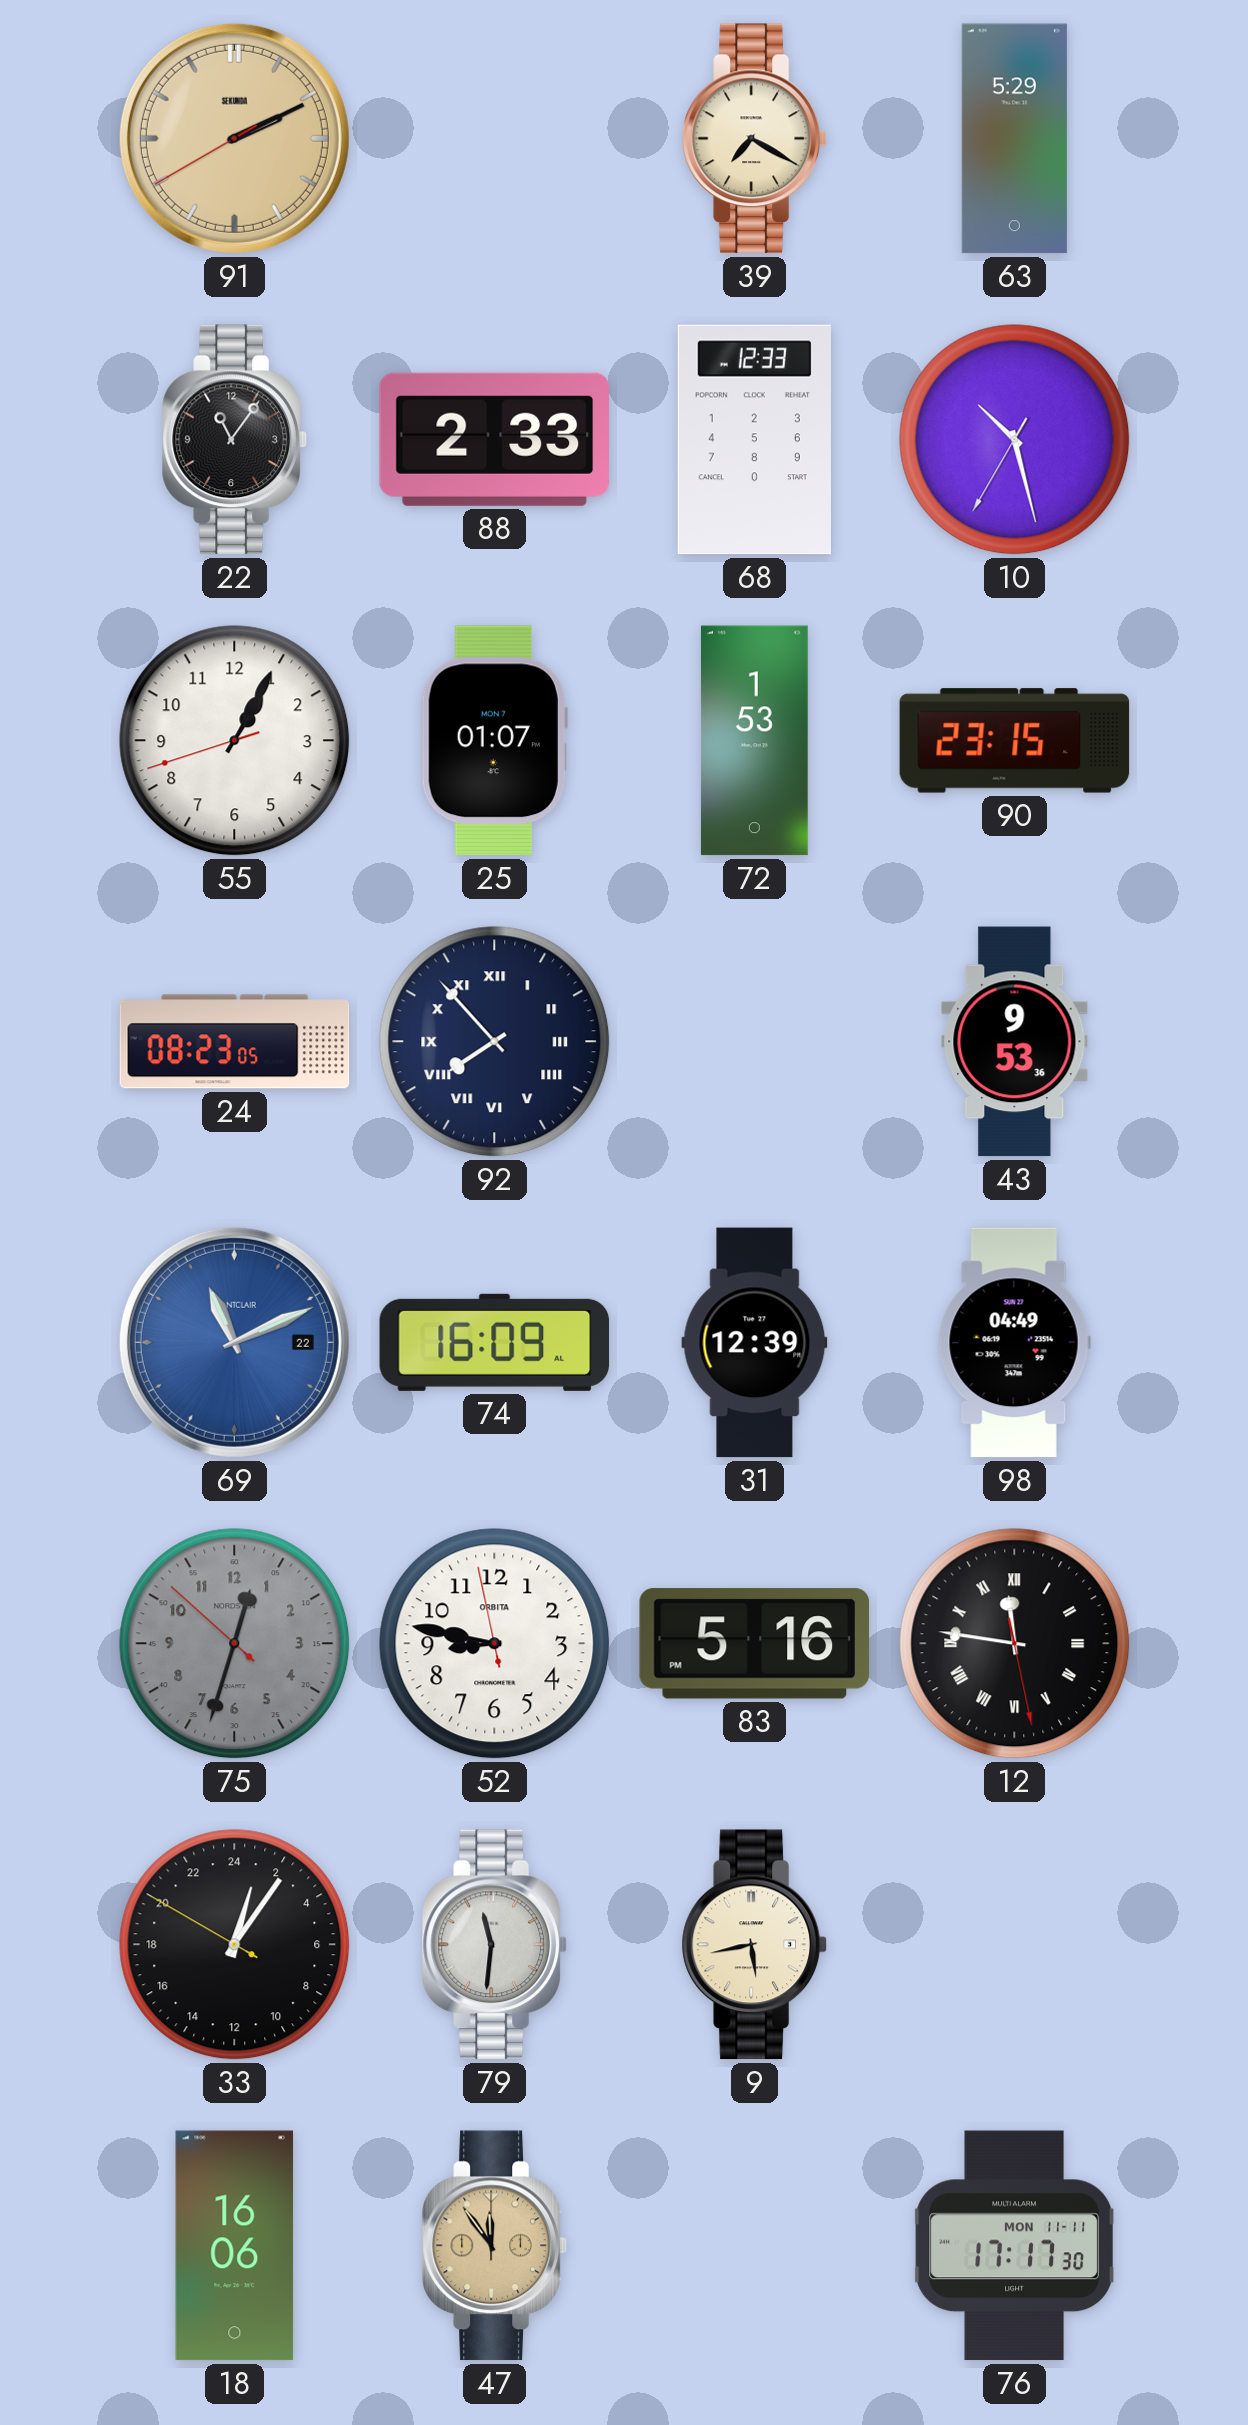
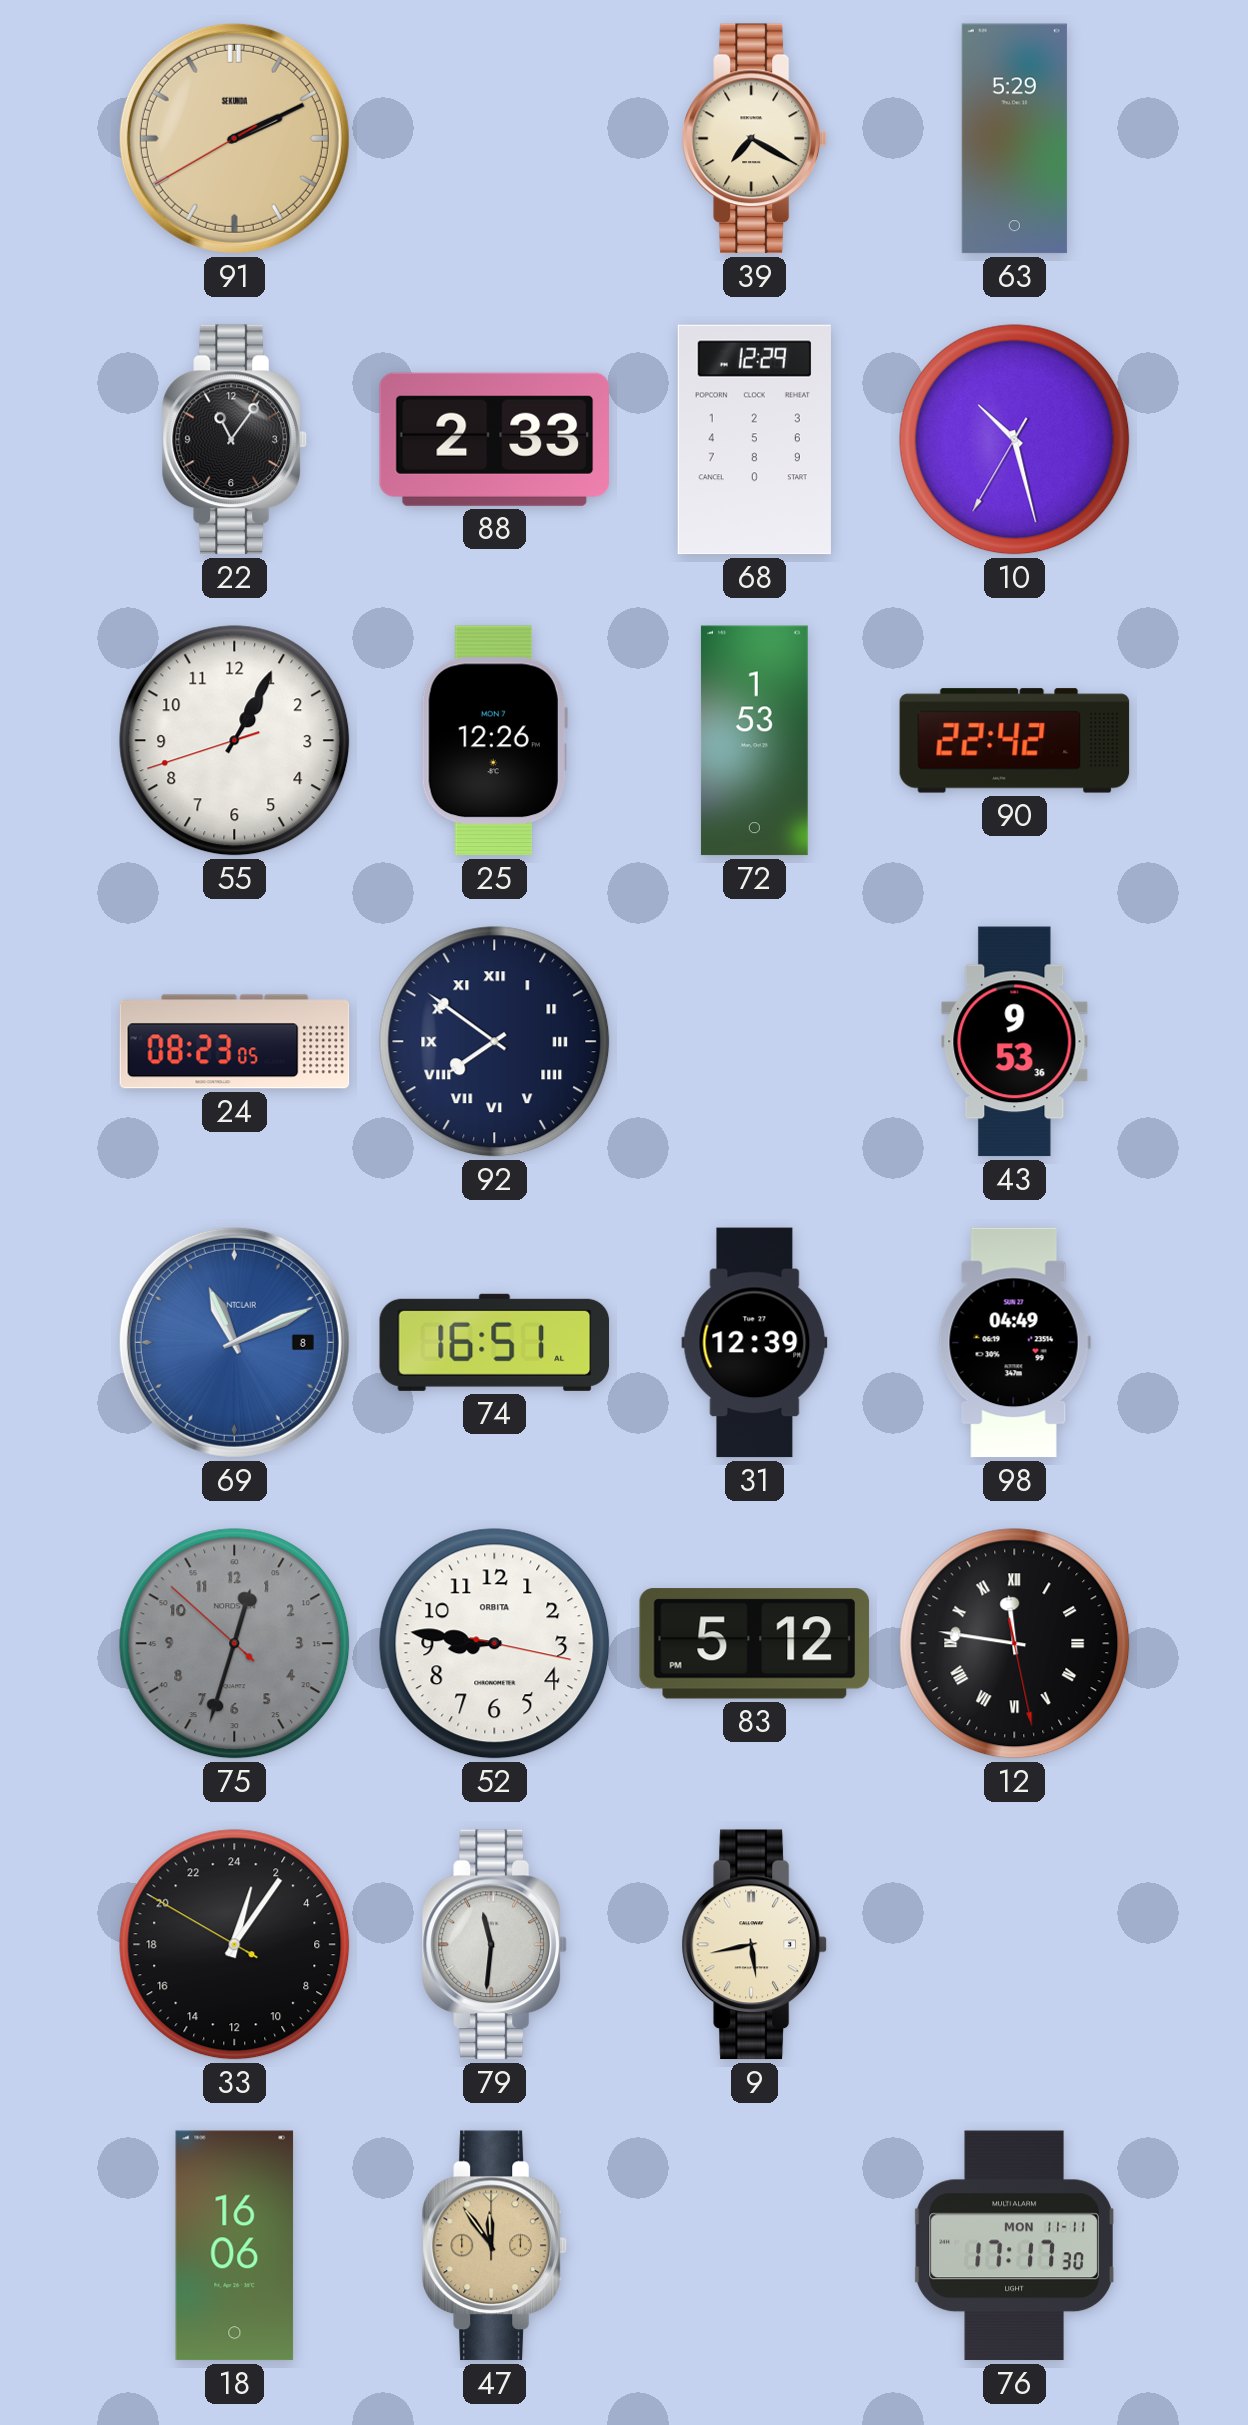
68: 12:33 -> 12:29 (754, 440)
25: 01:07 -> 12:26 (494, 741)
90: 23:15 -> 22:42 (1015, 741)
92: 7:53 -> 7:51 (495, 1042)
69 date: 22 -> 8 (234, 1342)
74: 16:09 -> 16:51 (495, 1342)
52: 8:46:58 -> 8:46:17 (495, 1644)
83: 5:16 -> 5:12 (754, 1644)
